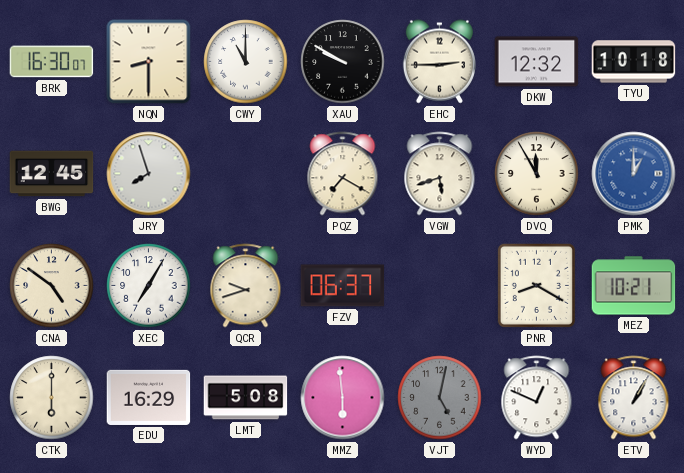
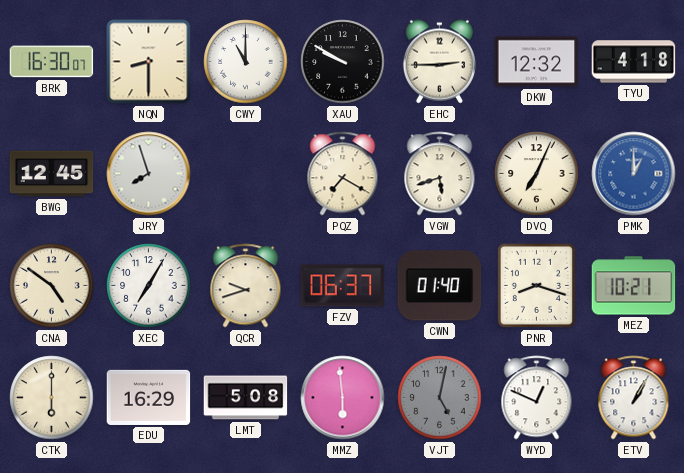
TYU: 10:18 -> 4:18 (634, 62)
DVQ: 11:55 -> 7:04 (537, 174)
CWN: none -> 01:40 (440, 286)
PNR: 8:20 -> 8:18 (536, 285)
